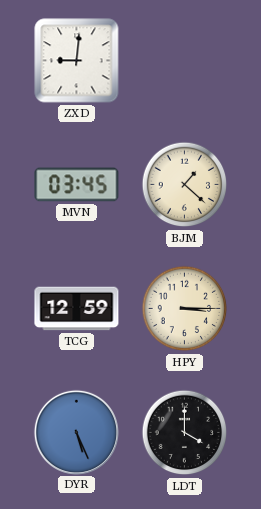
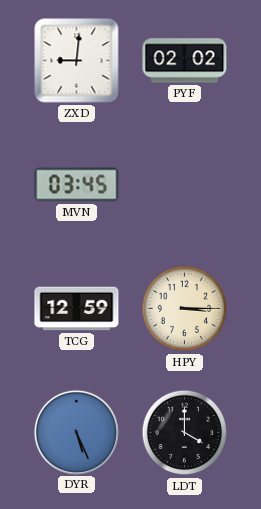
PYF: none -> 02:02 (185, 61)
BJM: 1:22 -> none (185, 185)
